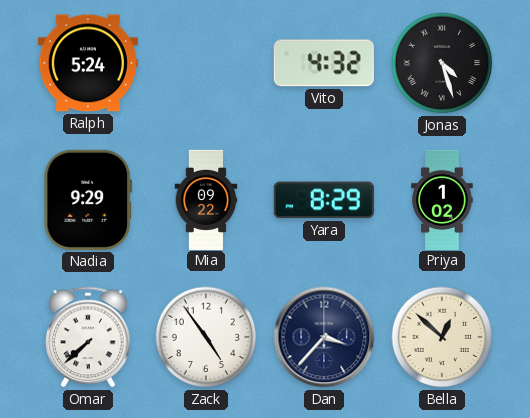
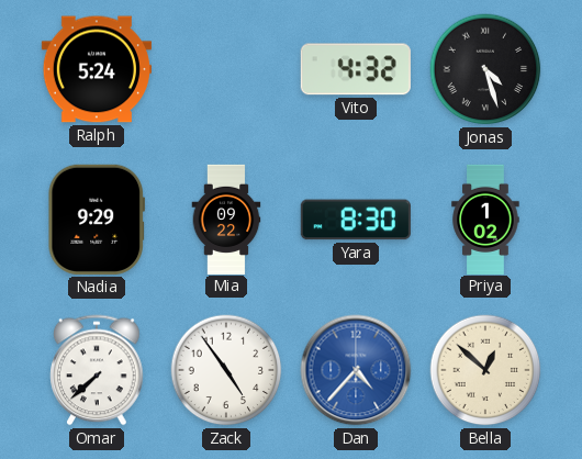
Yara: 8:29 -> 8:30 (356, 220)
Dan: 3:37 -> 4:37 (356, 370)
Dan dial: navy -> blue (356, 370)
